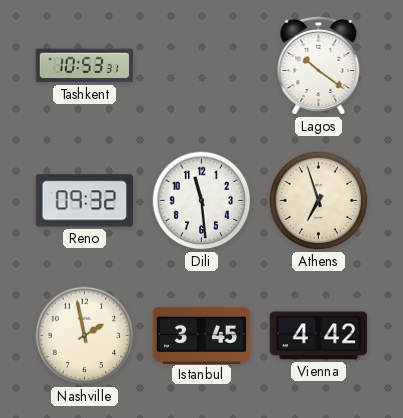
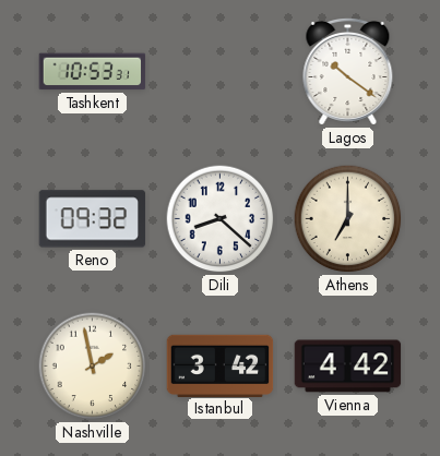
Dili: 11:29 -> 8:22 (221, 219)
Athens: 6:57 -> 7:00 (348, 219)
Istanbul: 3:45 -> 3:42 (221, 365)
